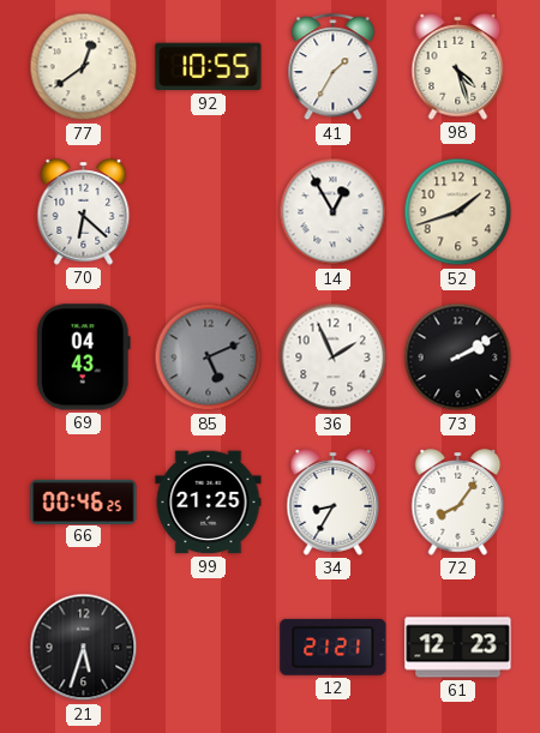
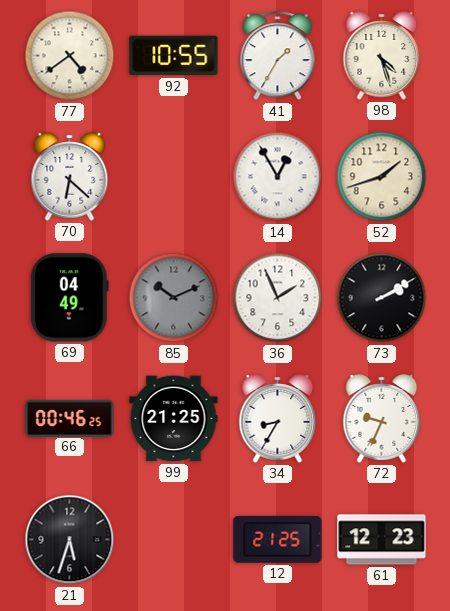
77: 12:39 -> 4:39 (70, 56)
69: 04:43 -> 04:49 (69, 298)
85: 5:11 -> 10:11 (174, 298)
72: 8:06 -> 9:34 (382, 419)
12: 21:21 -> 21:25 (278, 539)
